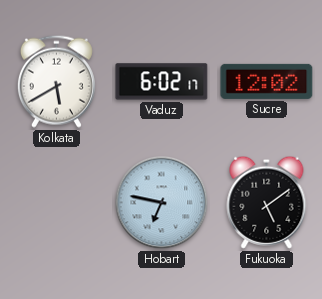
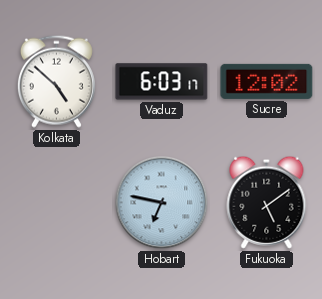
Kolkata: 5:40 -> 4:52 (56, 81)
Vaduz: 6:02 -> 6:03 (162, 82)
